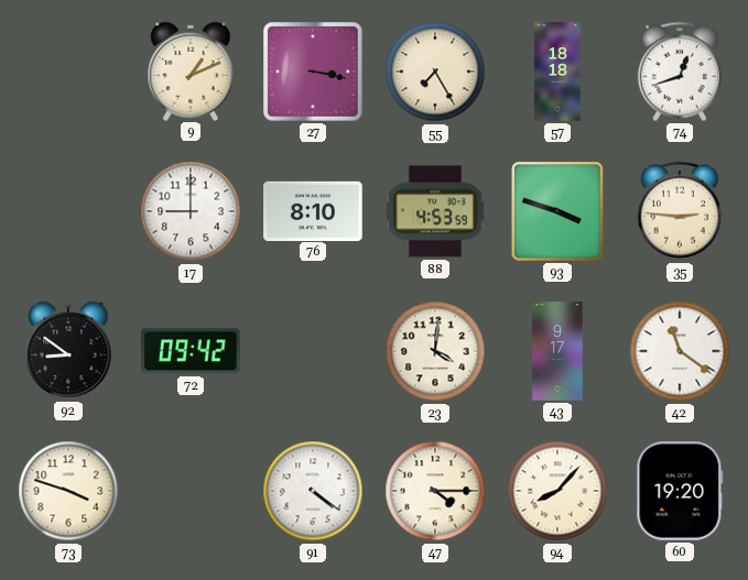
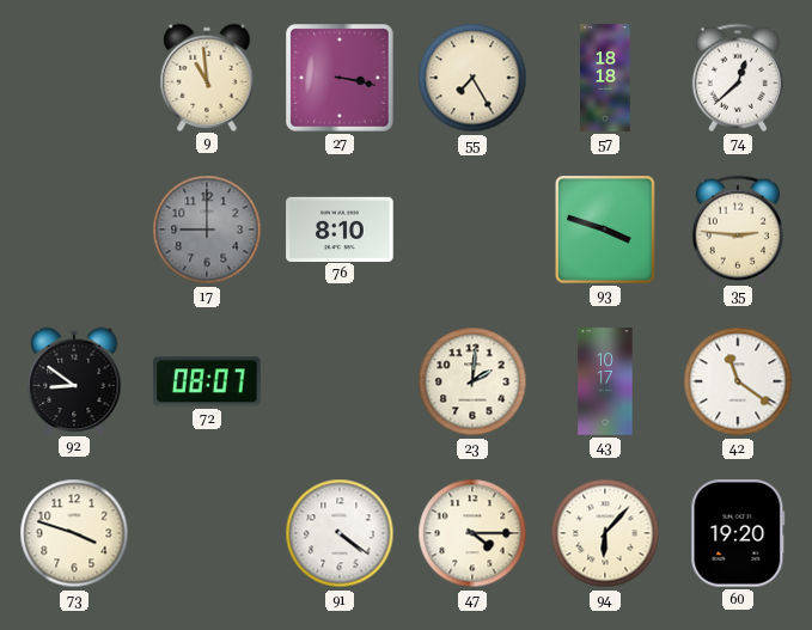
9: 1:11 -> 10:59 (207, 77)
74: 12:42 -> 12:38 (738, 78)
17 dial: white -> grey (207, 230)
88: 4:53 -> none (436, 211)
72: 09:42 -> 08:07 (208, 381)
23: 4:01 -> 2:01 (472, 381)
43: 9:17 -> 10:17 (605, 381)
94: 8:07 -> 6:07 (605, 533)
